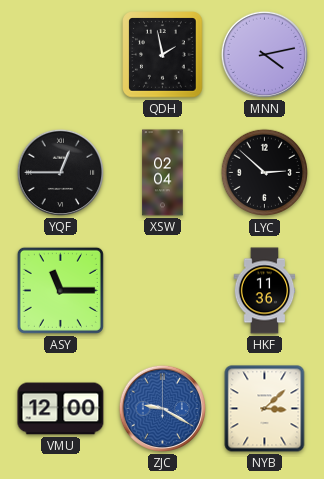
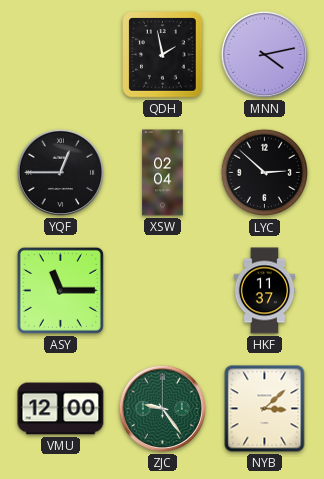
HKF: 11:36 -> 11:37 (265, 291)
ZJC: 9:20 -> 9:24 (162, 408)
ZJC dial: blue -> green (162, 408)
